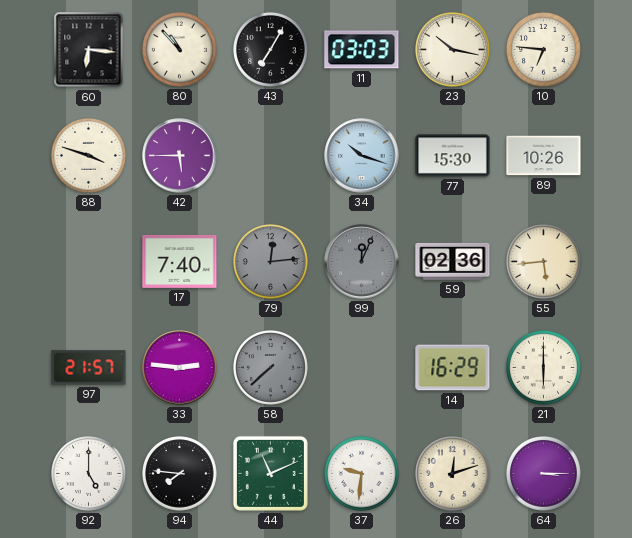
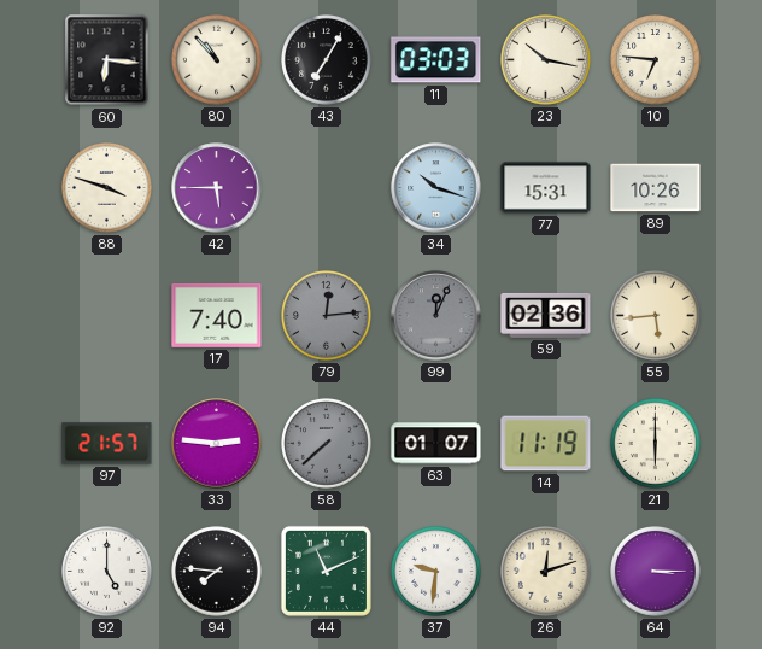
77: 15:30 -> 15:31 (546, 188)
63: none -> 01:07 (436, 444)
14: 16:29 -> 11:19 (546, 444)
